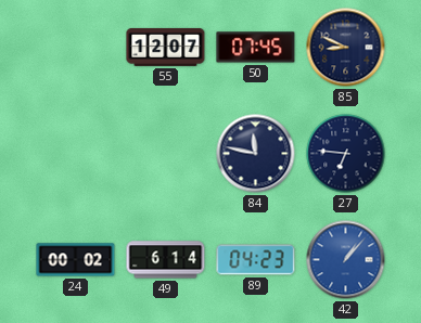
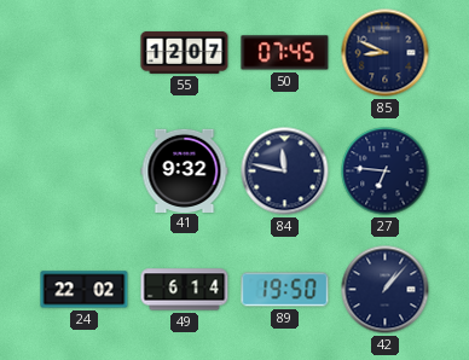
41: none -> 9:32 (185, 170)
24: 00:02 -> 22:02 (85, 290)
89: 04:23 -> 19:50 (285, 290)
42 dial: blue -> navy (386, 290)
